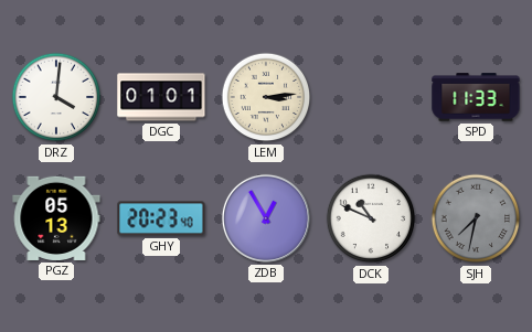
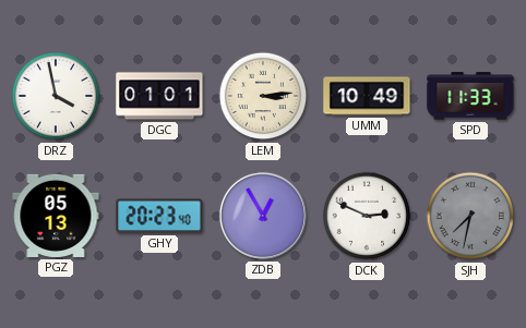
DRZ: 4:01 -> 3:58 (56, 96)
UMM: none -> 10:49 (367, 96)
DCK: 10:49 -> 2:49 (367, 216)
